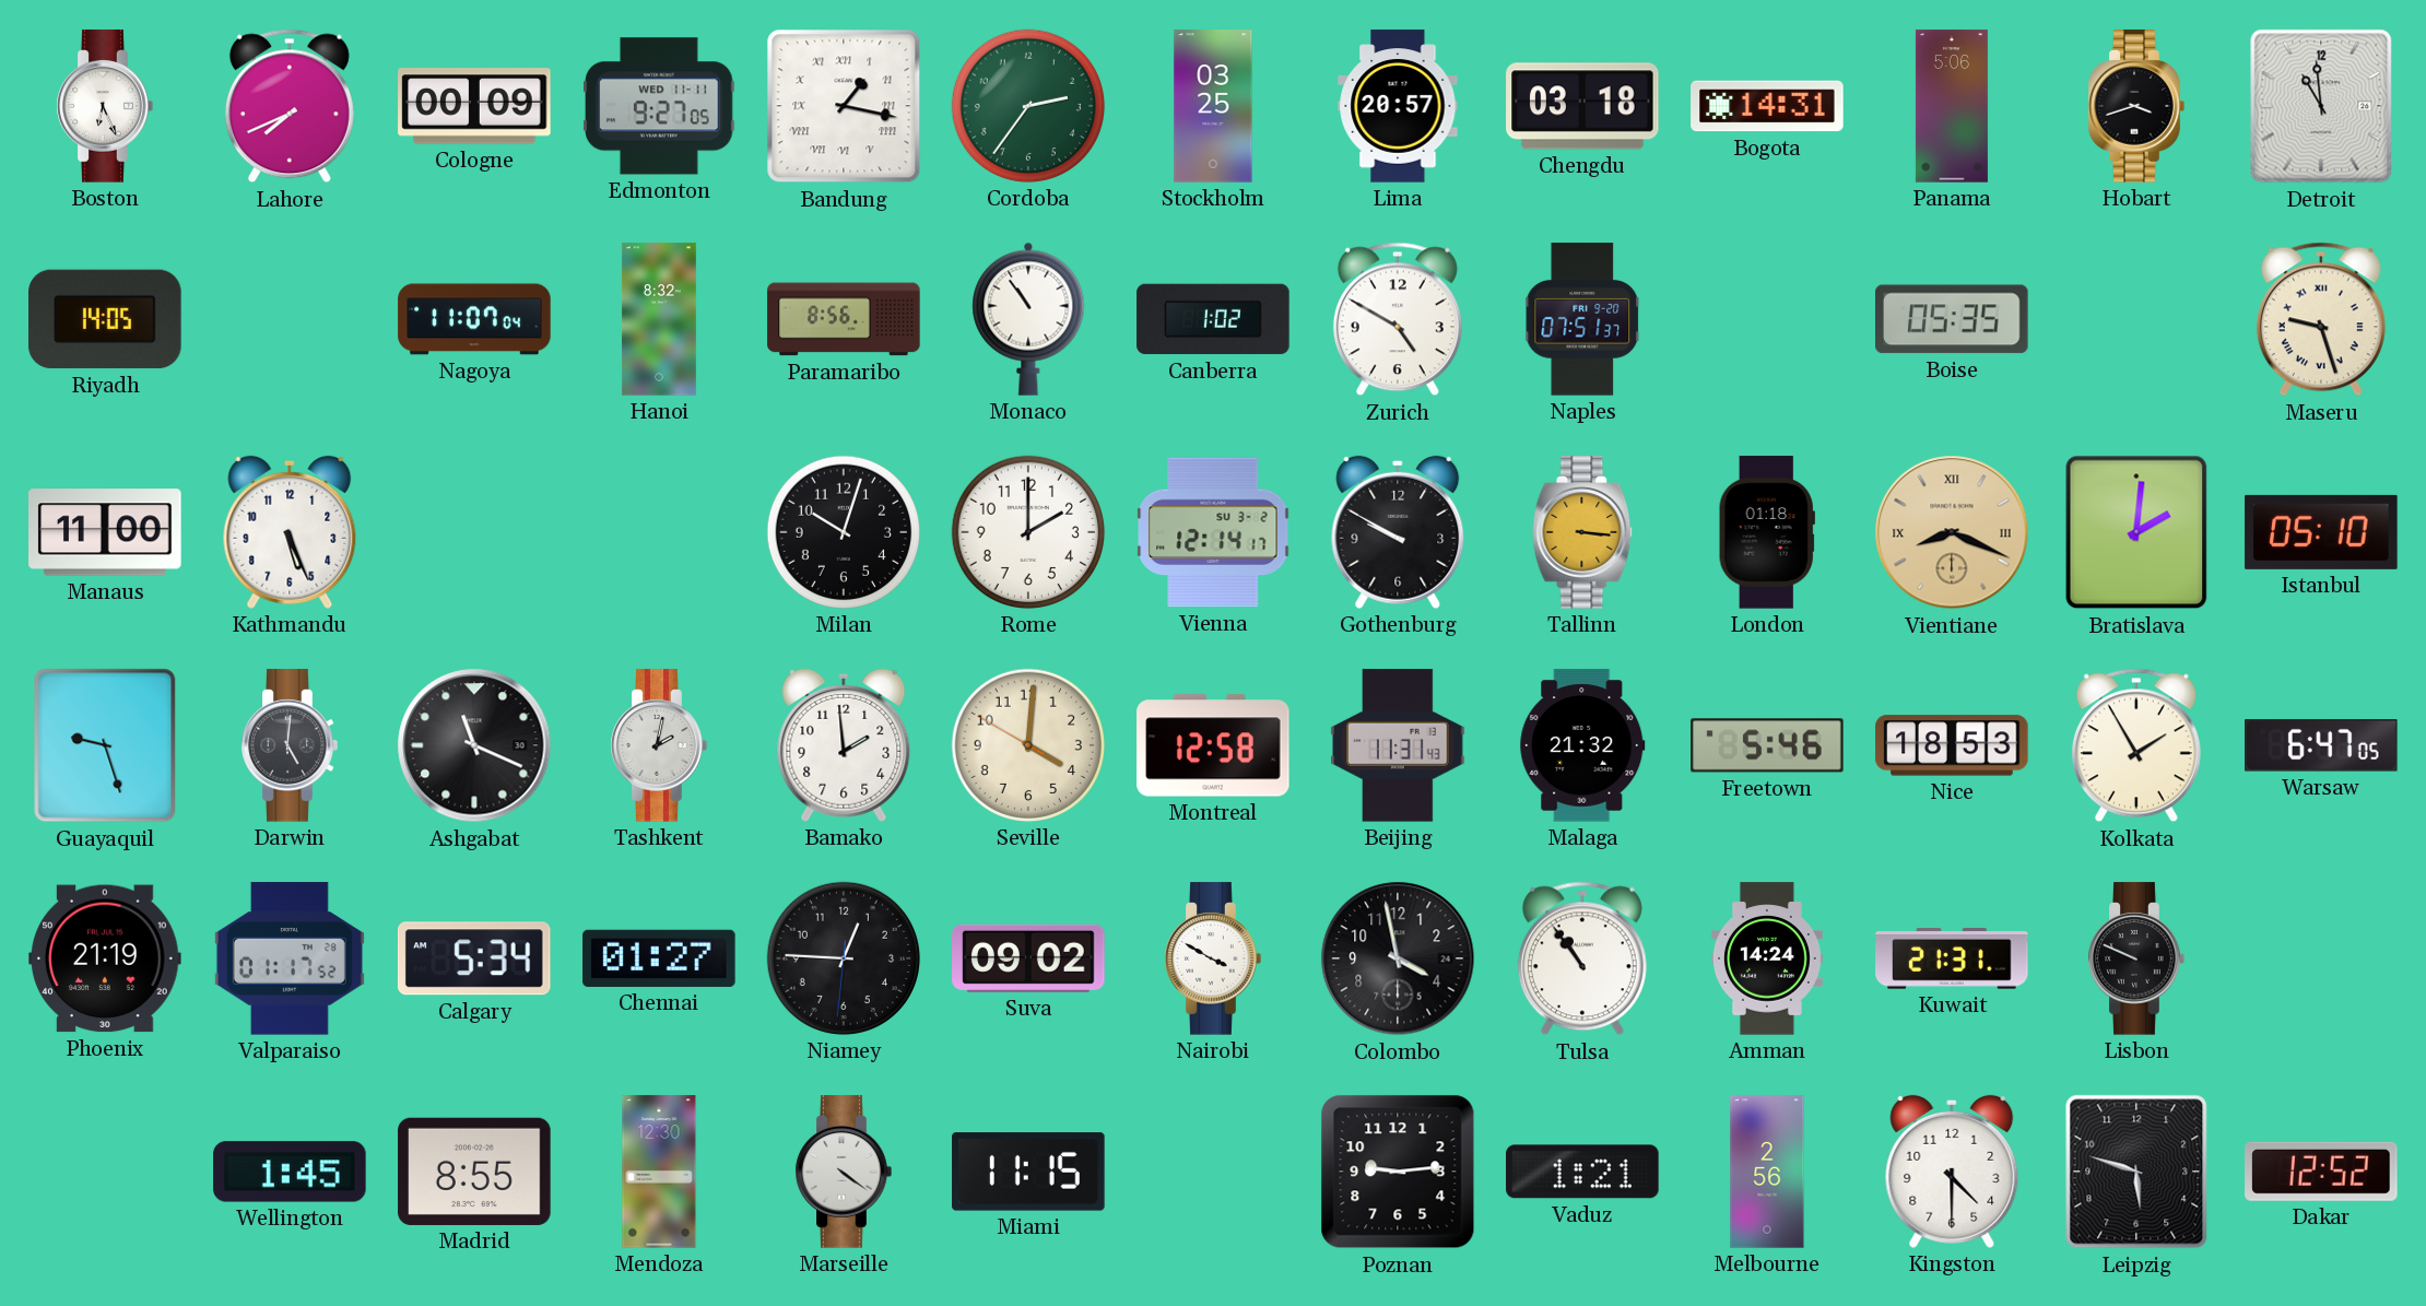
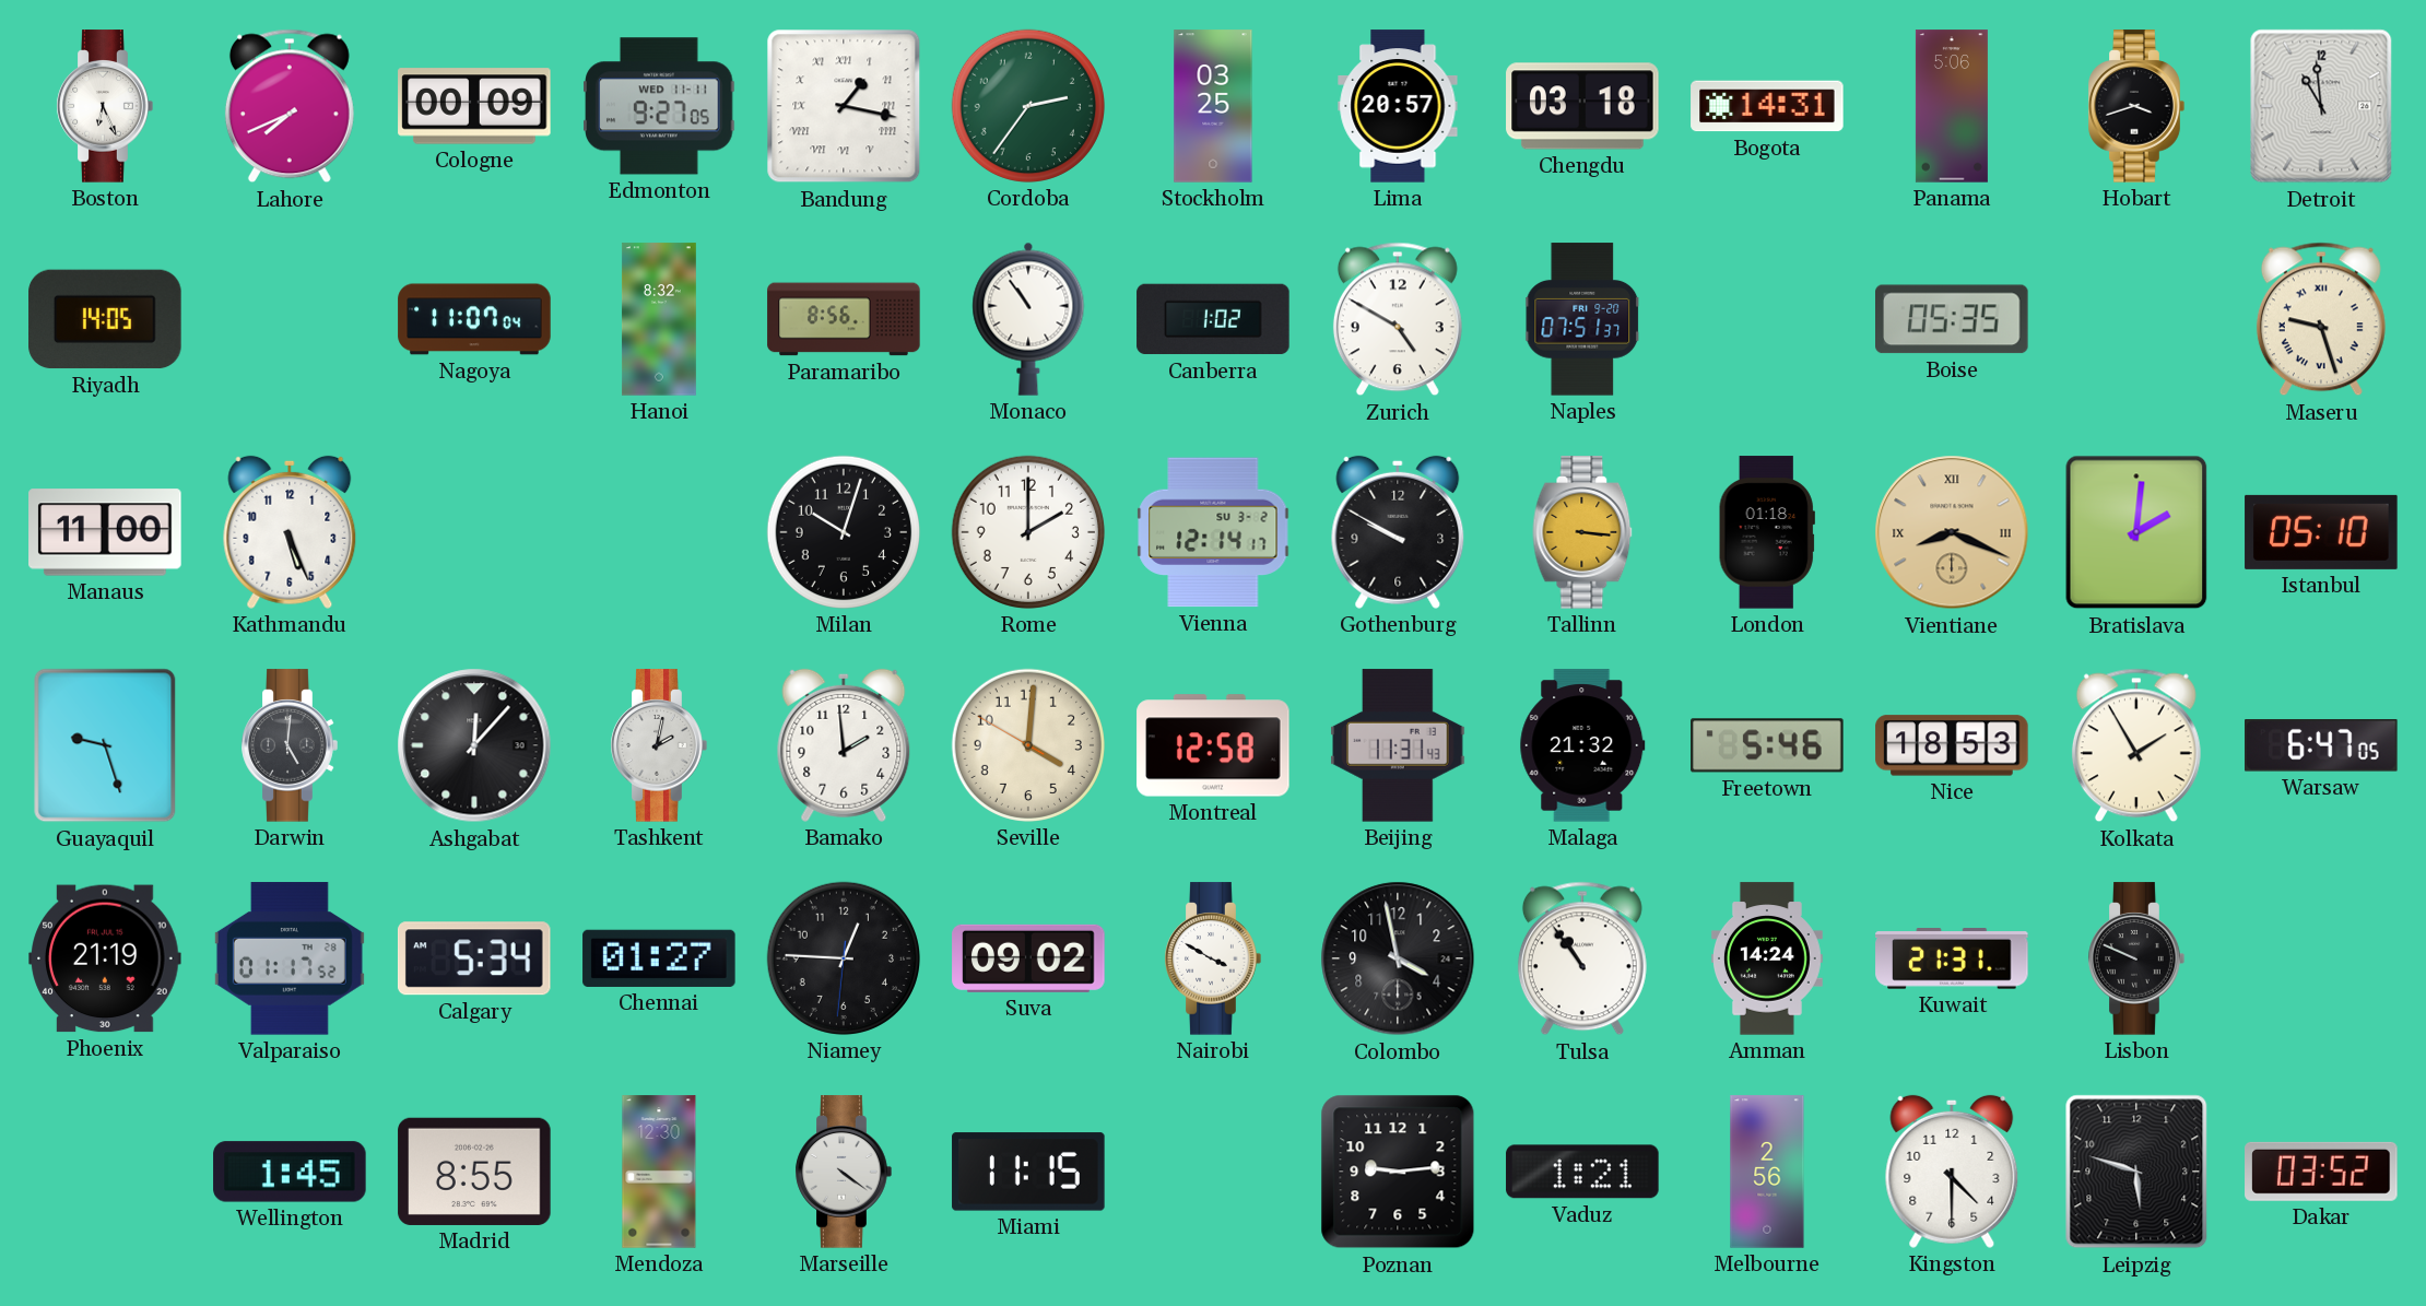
Ashgabat: 11:19 -> 12:07 (474, 745)
Dakar: 12:52 -> 03:52 (2321, 1172)
